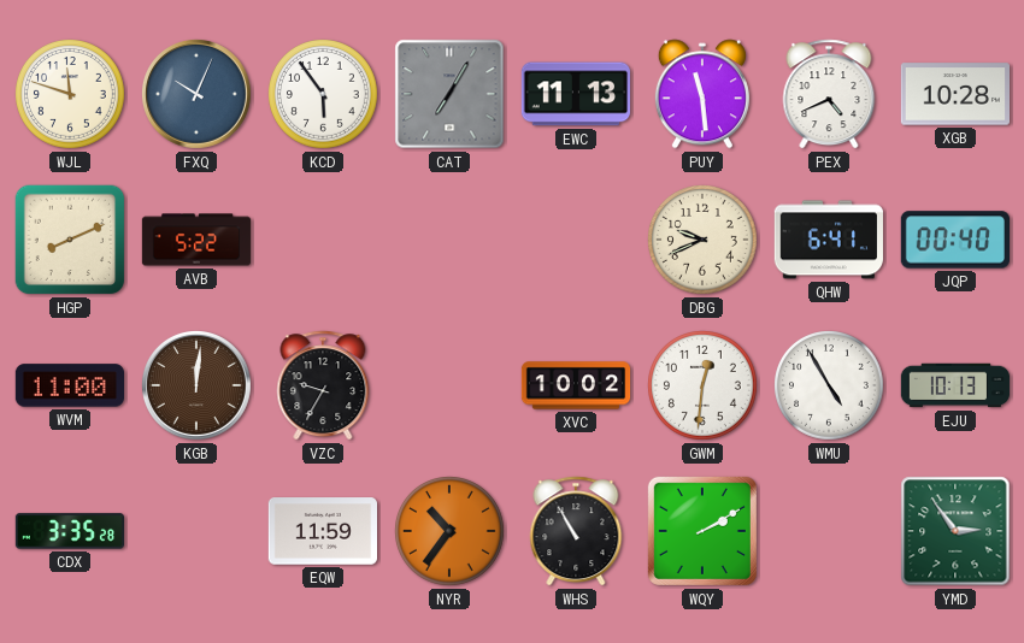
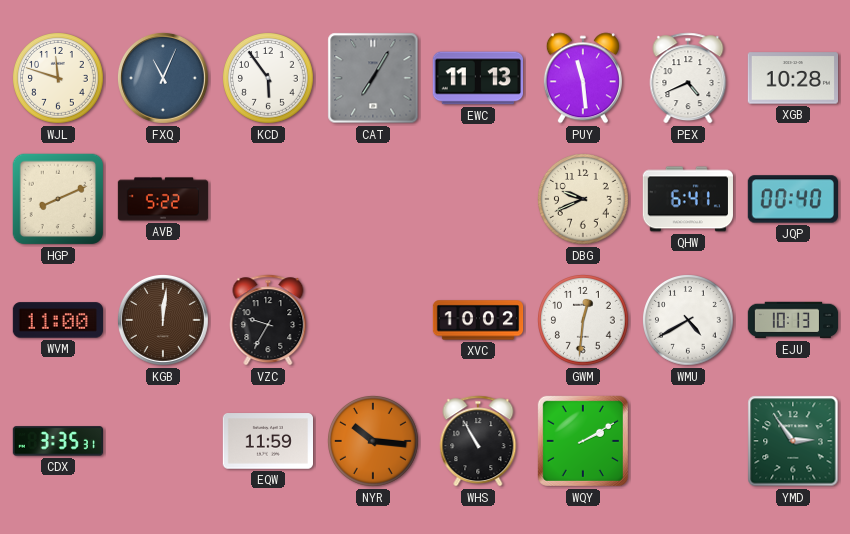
FXQ: 10:04 -> 11:04 (163, 78)
WMU: 4:55 -> 4:40 (689, 321)
CDX: 3:35:28 -> 3:35:31 (57, 441)
NYR: 10:36 -> 10:16 (374, 442)
